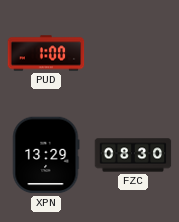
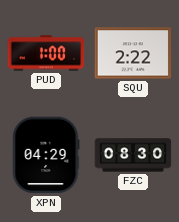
SQU: none -> 2:22 (133, 53)
XPN: 13:29 -> 04:29 (46, 155)
